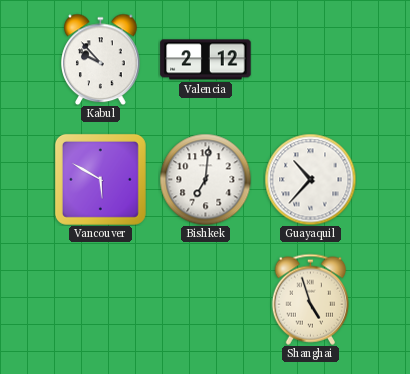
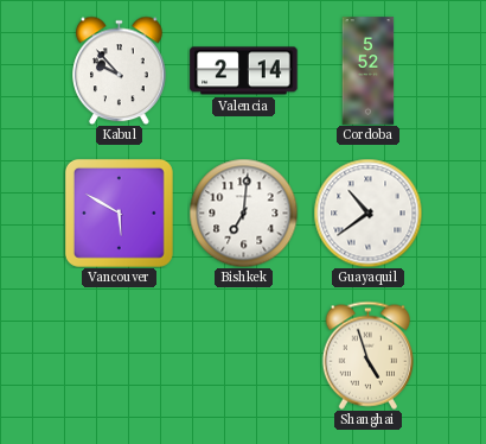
Valencia: 2:12 -> 2:14 (244, 71)
Cordoba: none -> 5:52 (369, 71)
Guayaquil: 10:37 -> 10:39 (367, 213)
